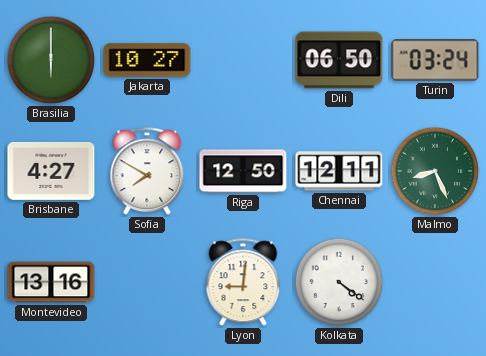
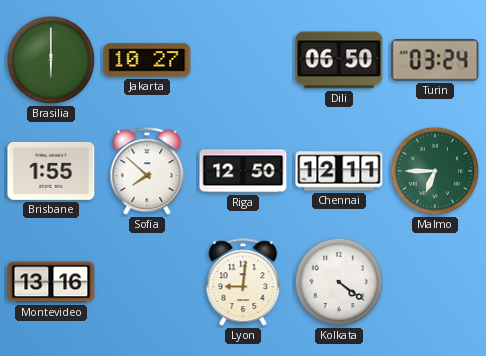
Brisbane: 4:27 -> 1:55 (51, 171)
Sofia: 7:50 -> 7:52 (147, 172)
Malmo: 8:26 -> 6:45 (435, 171)
